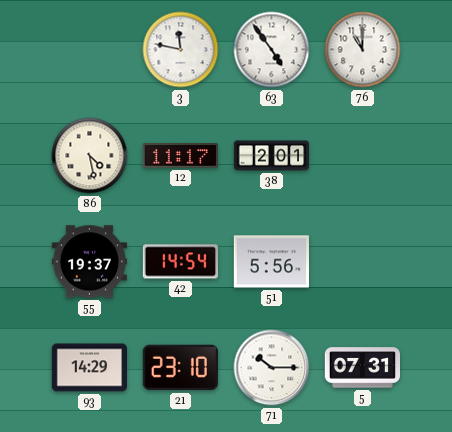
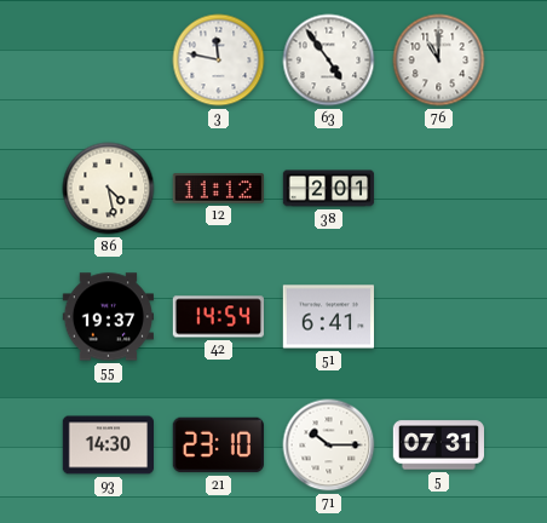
12: 11:17 -> 11:12 (218, 189)
51: 5:56 -> 6:41 (328, 317)
93: 14:29 -> 14:30 (109, 446)
